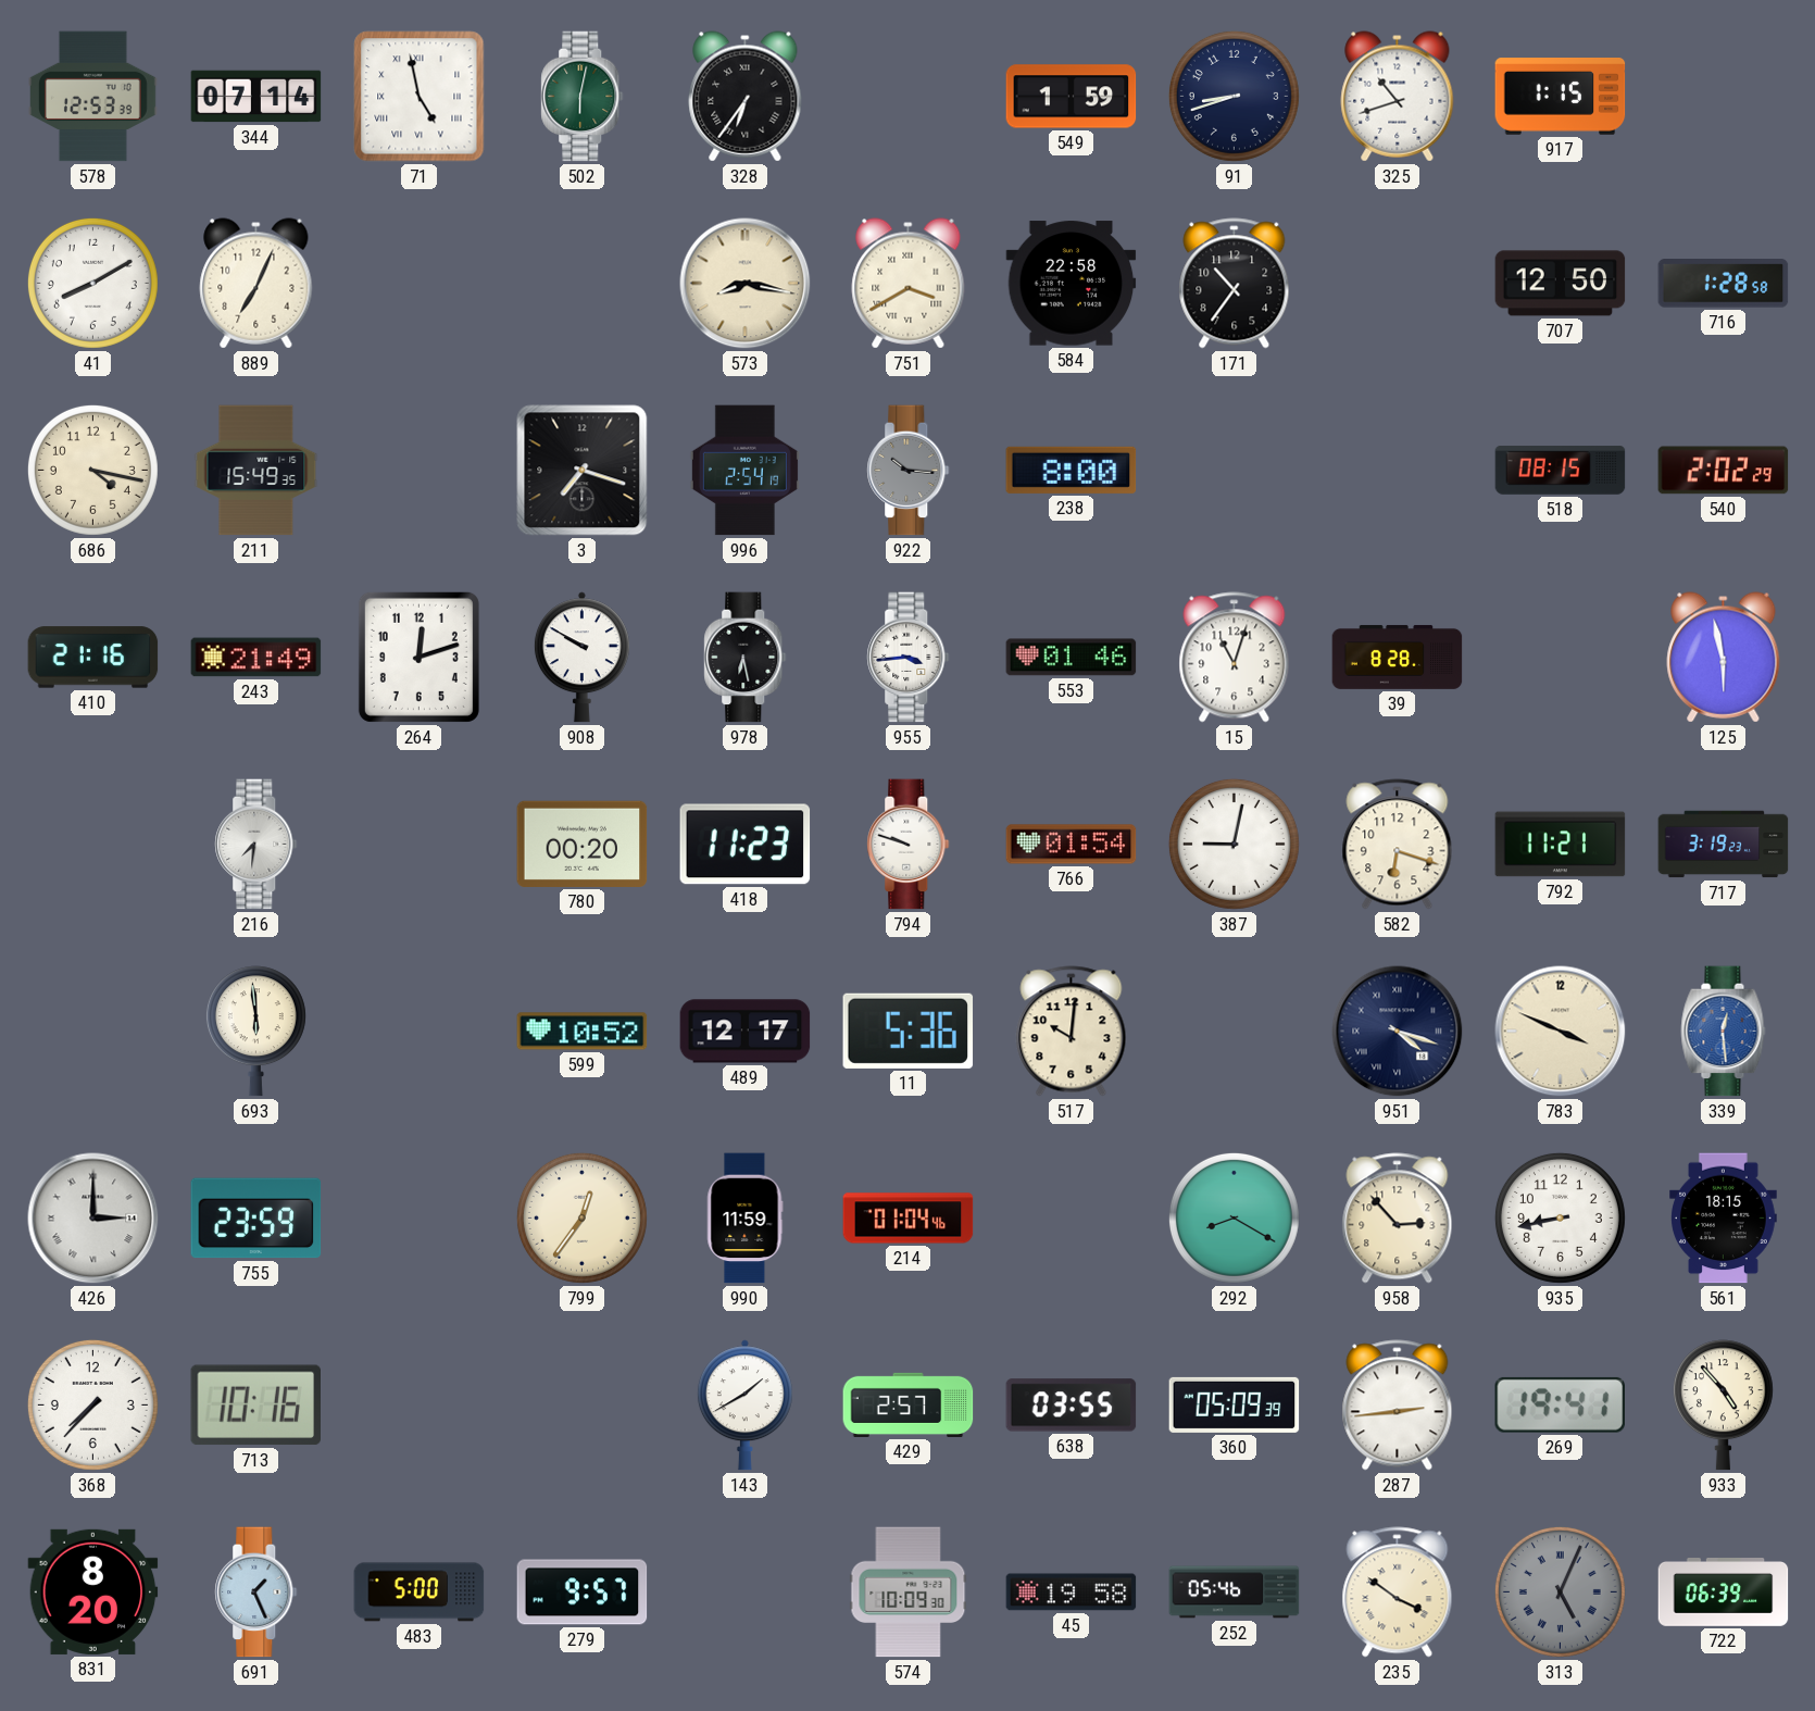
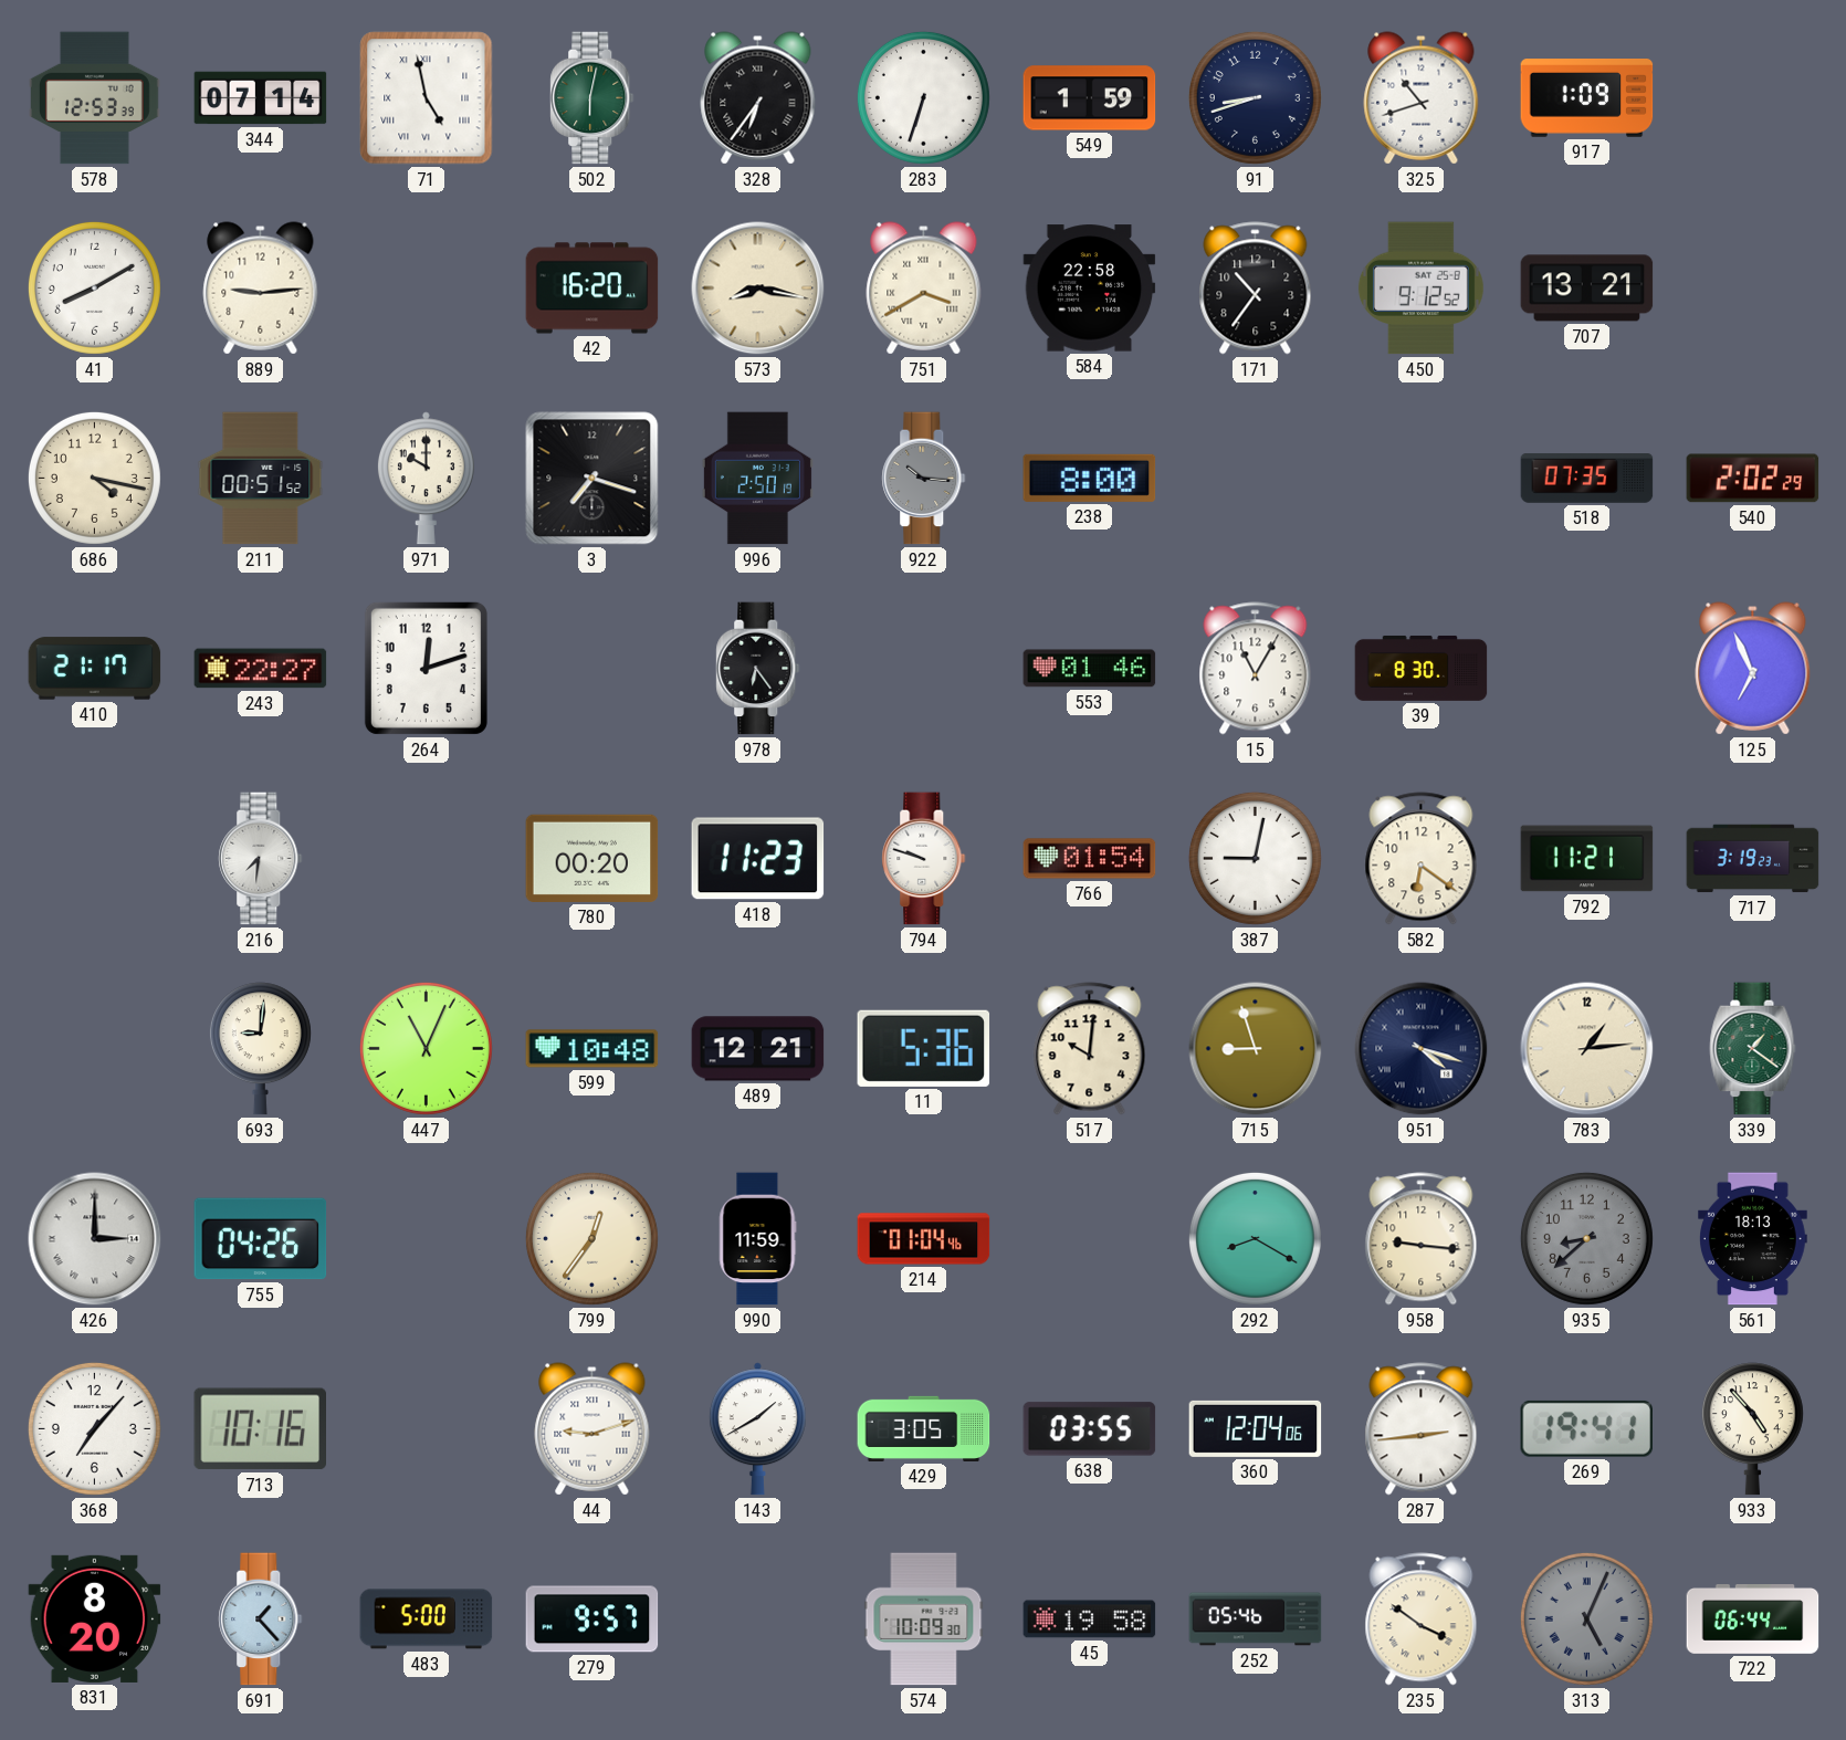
283: none -> 6:33 (923, 97)
917: 1:15 -> 1:09 (1587, 98)
889: 7:04 -> 9:14 (261, 289)
42: none -> 16:20 (592, 289)
450: none -> 9:12 (1420, 289)
707: 12:50 -> 13:21 (1587, 289)
716: 1:28 -> none (1724, 284)
211: 15:49 -> 00:51 (261, 479)
971: none -> 10:00 (426, 479)
996: 2:54 -> 2:50 (757, 479)
518: 08:15 -> 07:35 (1587, 479)
410: 21:16 -> 21:17 (95, 669)
243: 21:49 -> 22:27 (261, 669)
908: 9:50 -> none (581, 658)
978: 6:28 -> 6:24 (758, 669)
955: 3:44 -> none (909, 658)
15: 11:03 -> 11:05 (1256, 669)
39: 8:28 -> 8:30 (1422, 668)
125: 5:58 -> 6:56 (1753, 669)
582: 6:18 -> 6:21 (1422, 859)
693: 5:59 -> 9:01 (260, 1049)
447: none -> 11:04 (426, 1048)
599: 10:52 -> 10:48 (592, 1049)
489: 12:17 -> 12:21 (758, 1049)
715: none -> 8:57 (1256, 1049)
783: 3:49 -> 1:14 (1587, 1049)
339: 12:29 -> 1:21 (1753, 1049)
339 dial: blue -> green (1753, 1049)
755: 23:59 -> 04:26 (261, 1239)
958: 2:53 -> 9:16 (1422, 1239)
935: 8:43 -> 8:38 (1586, 1238)
935 dial: white -> grey (1586, 1238)
561: 18:15 -> 18:13 (1753, 1239)
368: 7:37 -> 7:07 (94, 1428)
44: none -> 9:12 (592, 1429)
429: 2:57 -> 3:05 (924, 1428)
360: 05:09 -> 12:04 (1256, 1428)
691: 1:26 -> 1:23 (261, 1620)
722: 06:39 -> 06:44 (1753, 1620)
